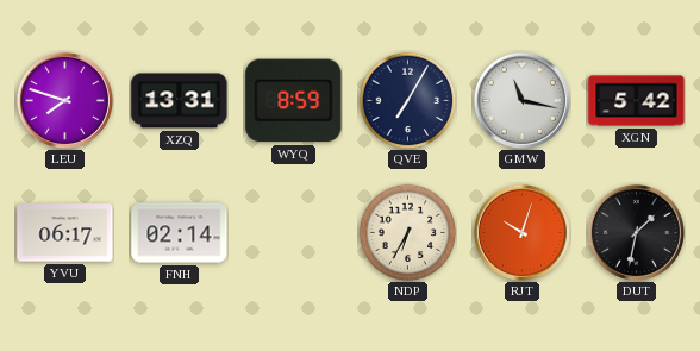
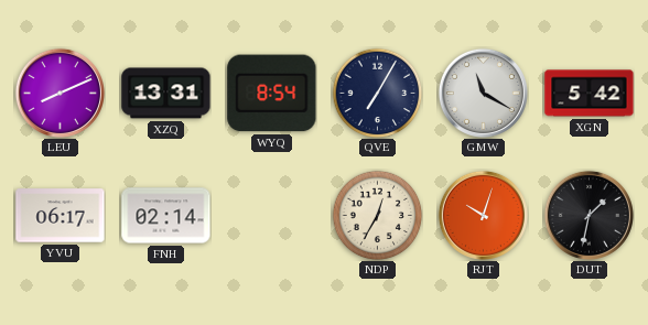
LEU: 7:48 -> 8:11 (60, 93)
WYQ: 8:59 -> 8:54 (272, 94)
GMW: 11:17 -> 11:20 (483, 93)
NDP: 6:35 -> 12:35 (377, 215)
